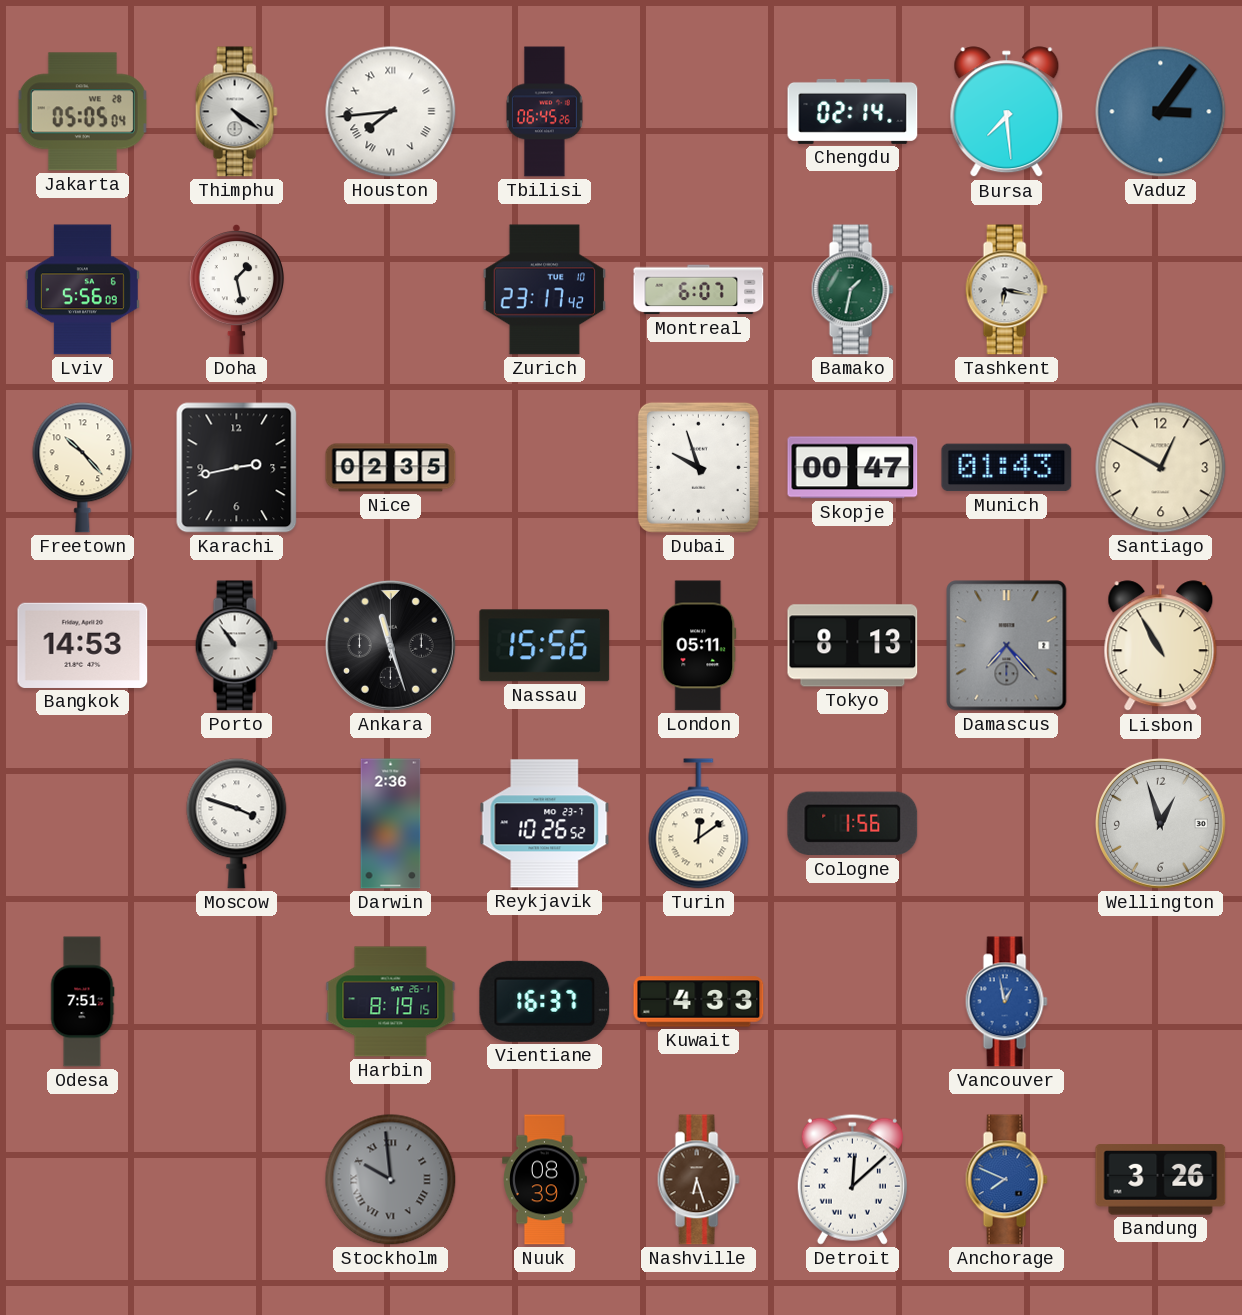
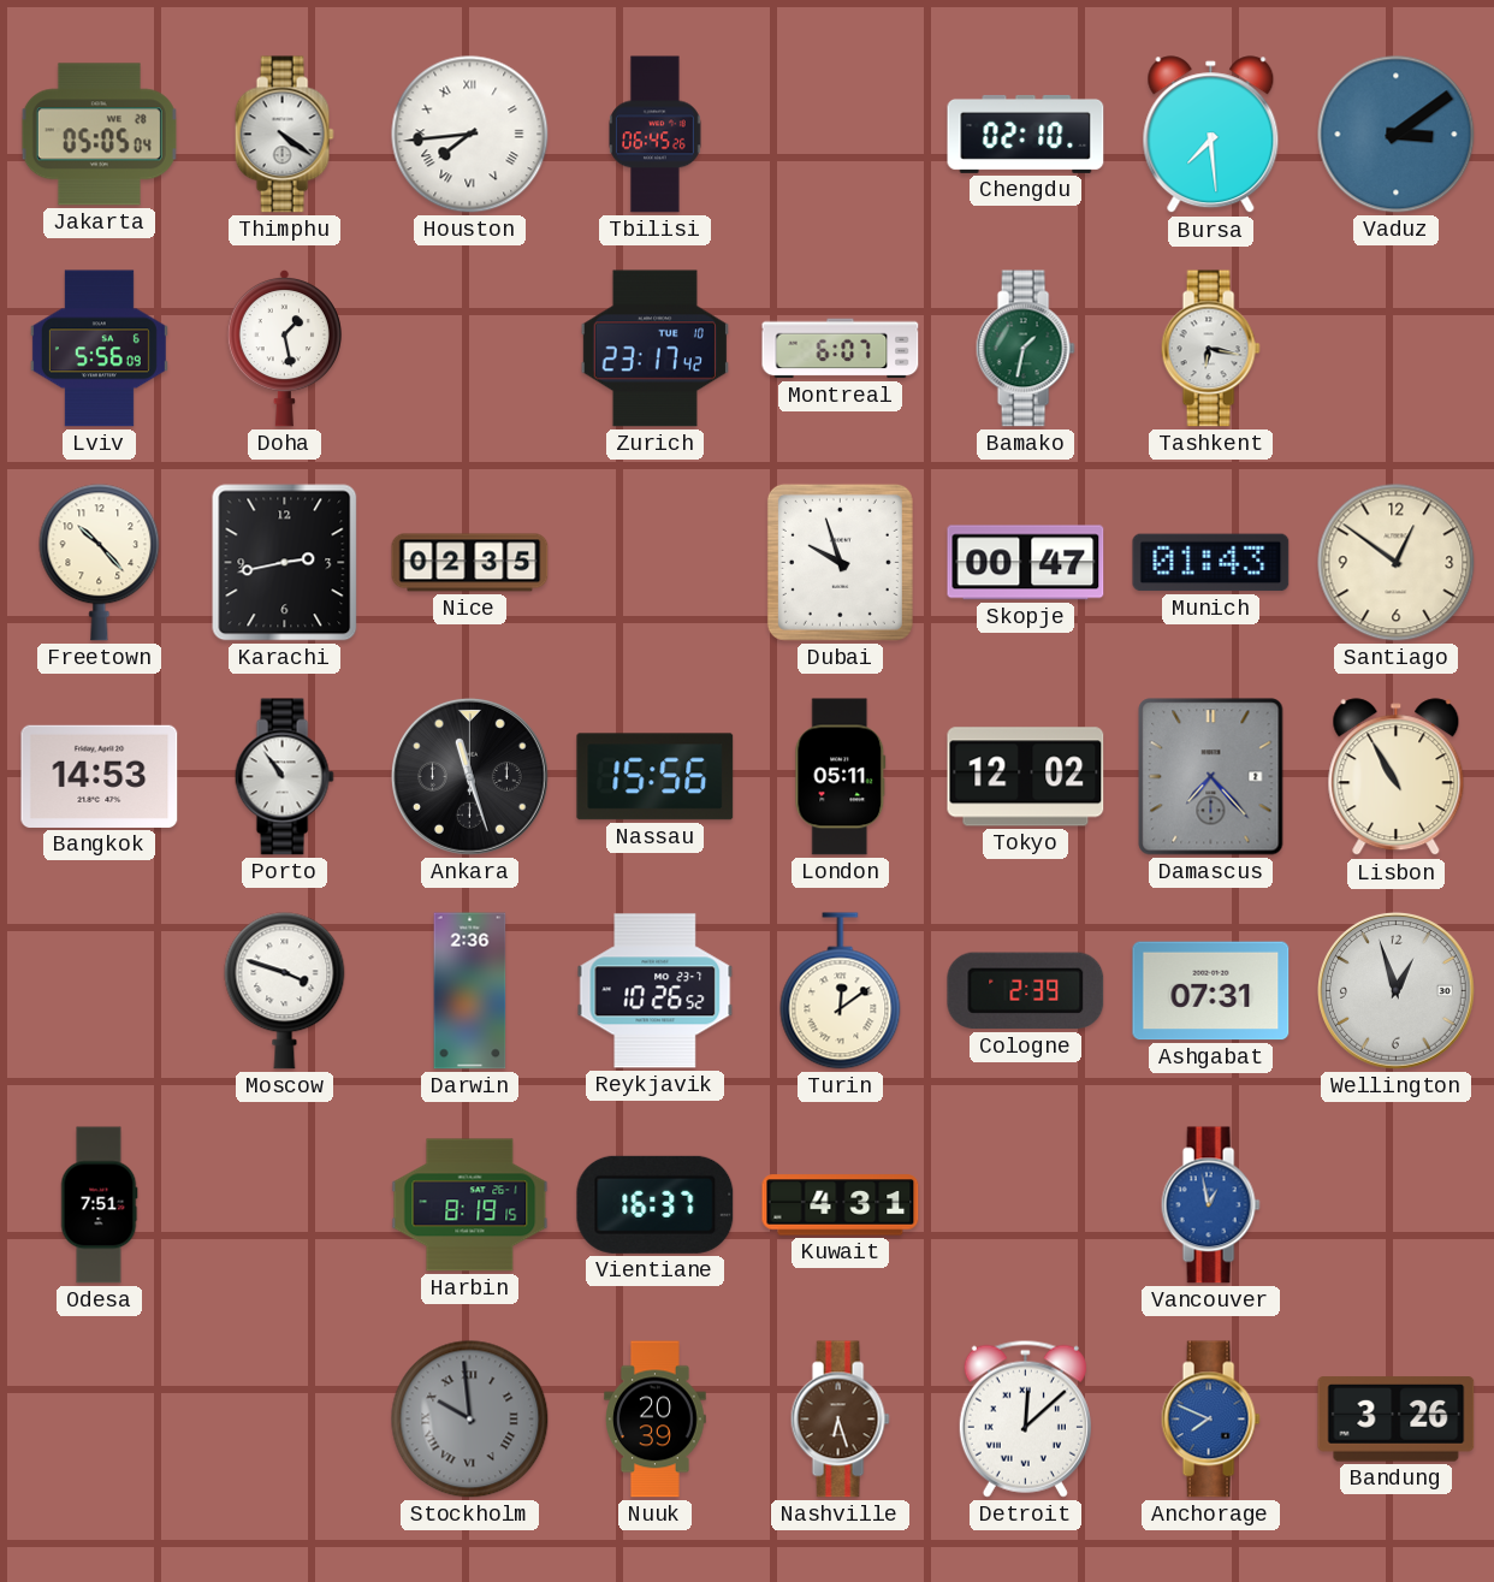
Chengdu: 02:14 -> 02:10 (1026, 134)
Vaduz: 3:06 -> 3:09 (1397, 135)
Santiago: 12:50 -> 12:51 (1397, 563)
Tokyo: 8:13 -> 12:02 (1026, 777)
Cologne: 1:56 -> 2:39 (1026, 991)
Ashgabat: none -> 07:31 (1211, 991)
Kuwait: 4:33 -> 4:31 (841, 1205)
Nuuk: 08:39 -> 20:39 (656, 1420)
